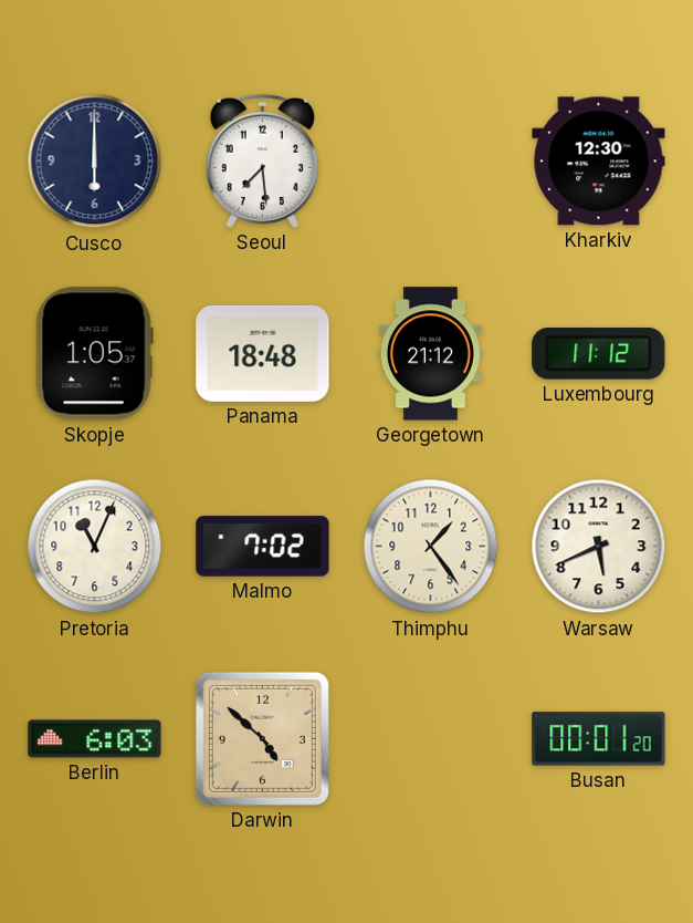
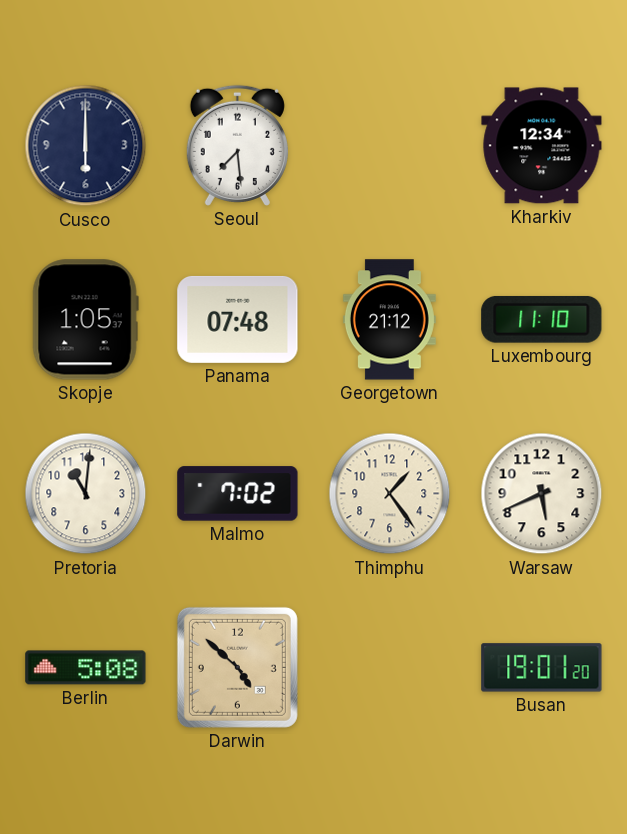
Kharkiv: 12:30 -> 12:34 (542, 146)
Panama: 18:48 -> 07:48 (238, 319)
Luxembourg: 11:12 -> 11:10 (542, 319)
Pretoria: 11:04 -> 11:01 (86, 494)
Berlin: 6:03 -> 5:08 (86, 668)
Busan: 00:01 -> 19:01 (542, 668)
